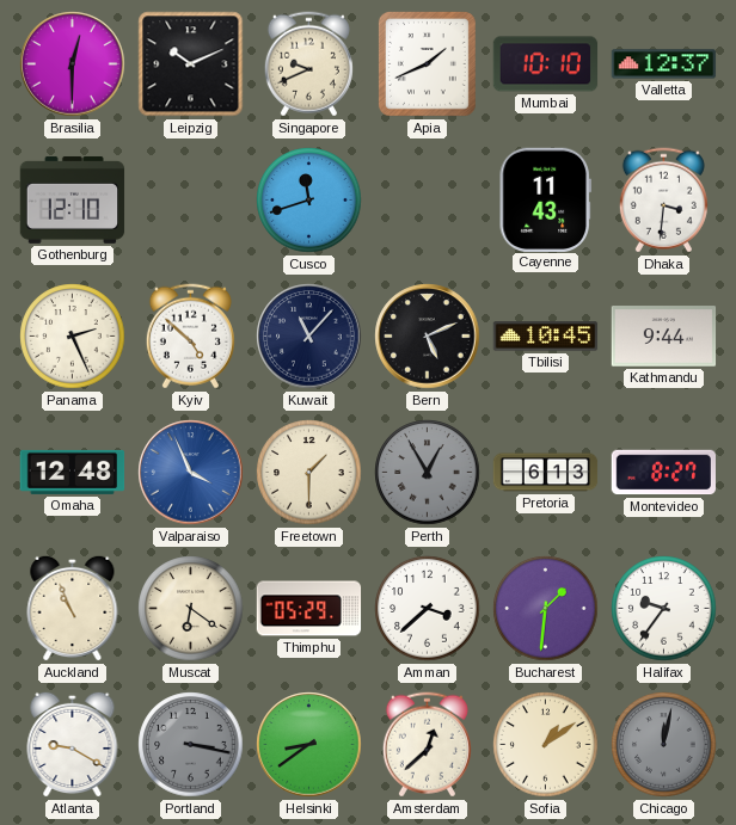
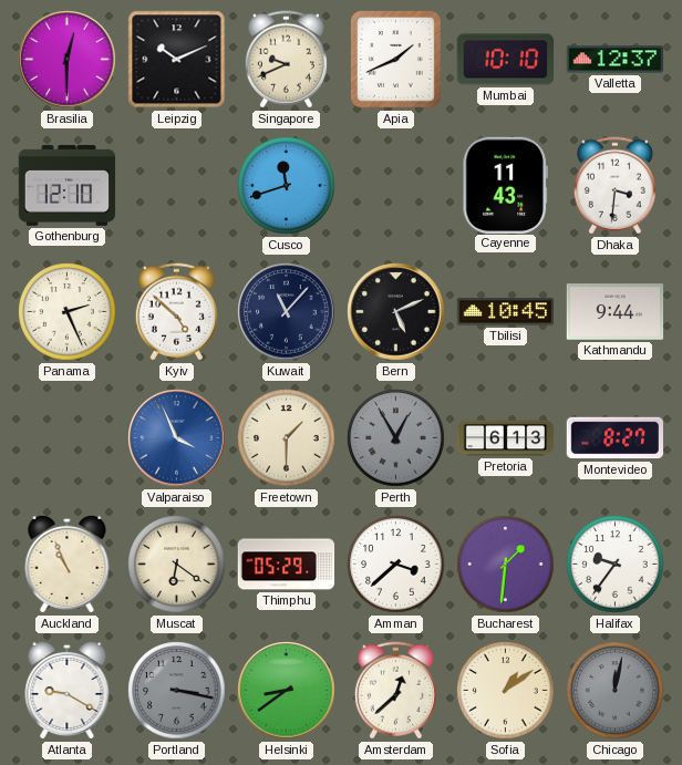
Omaha: 12:48 -> none (73, 472)
